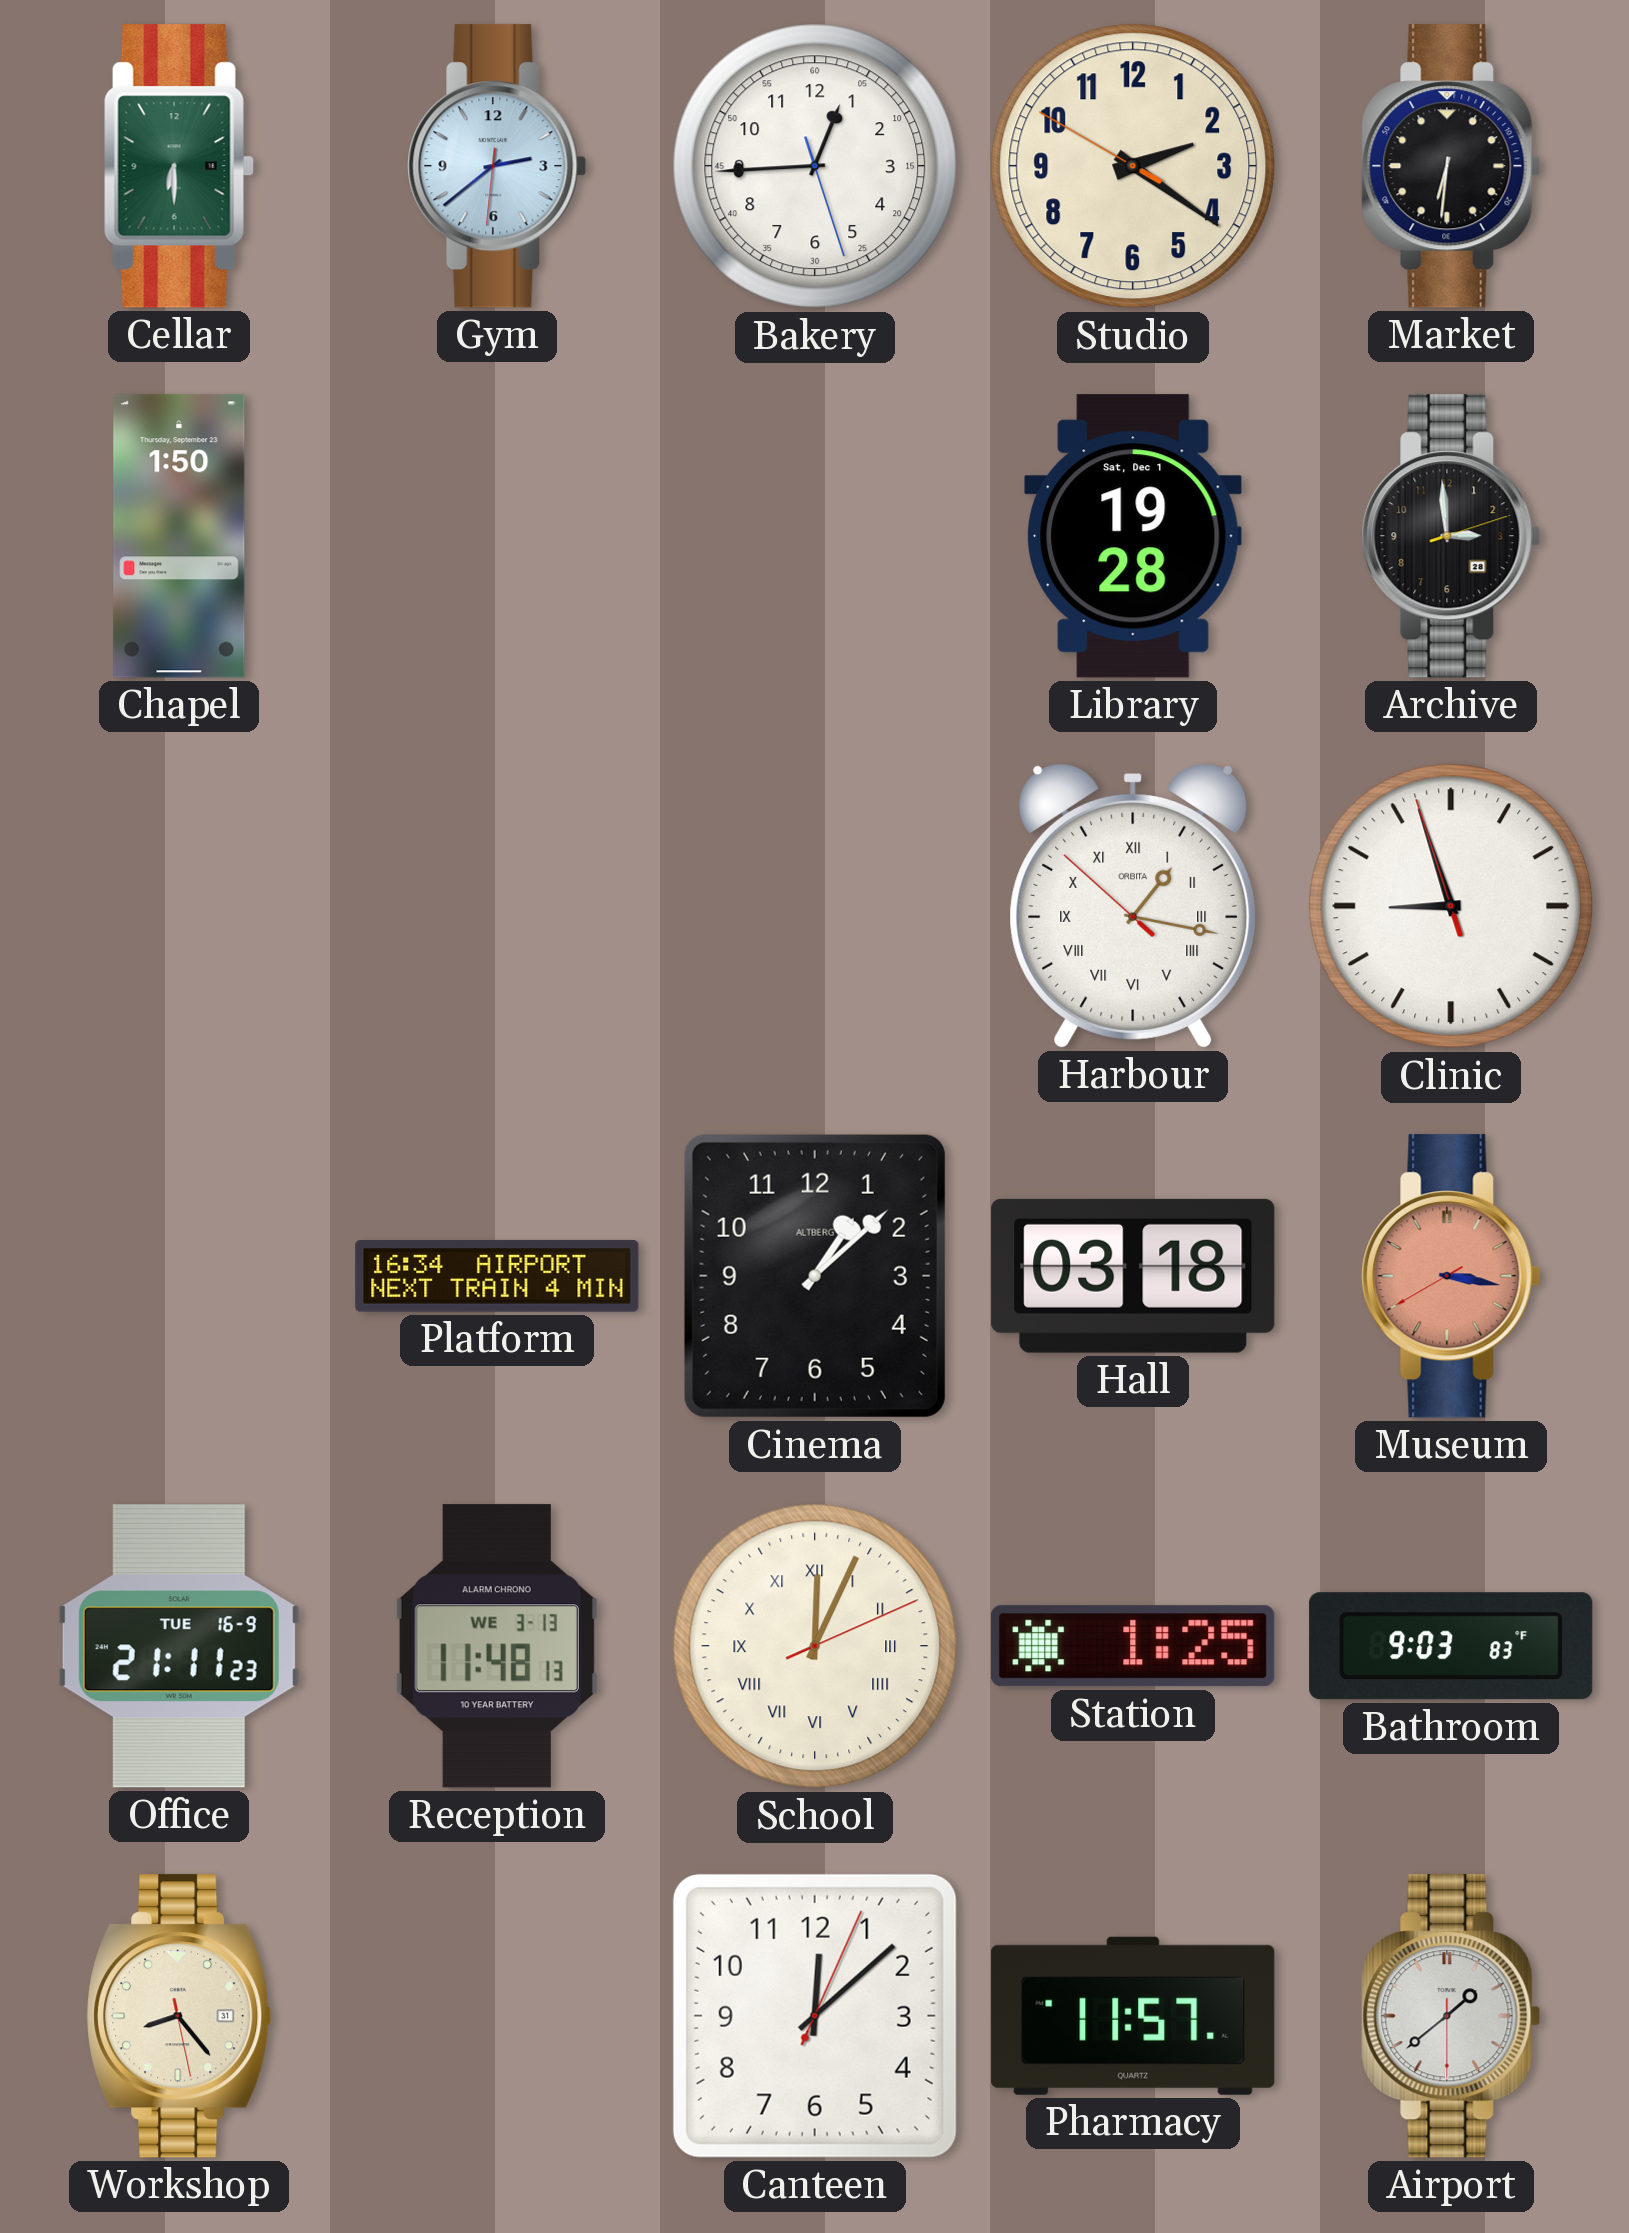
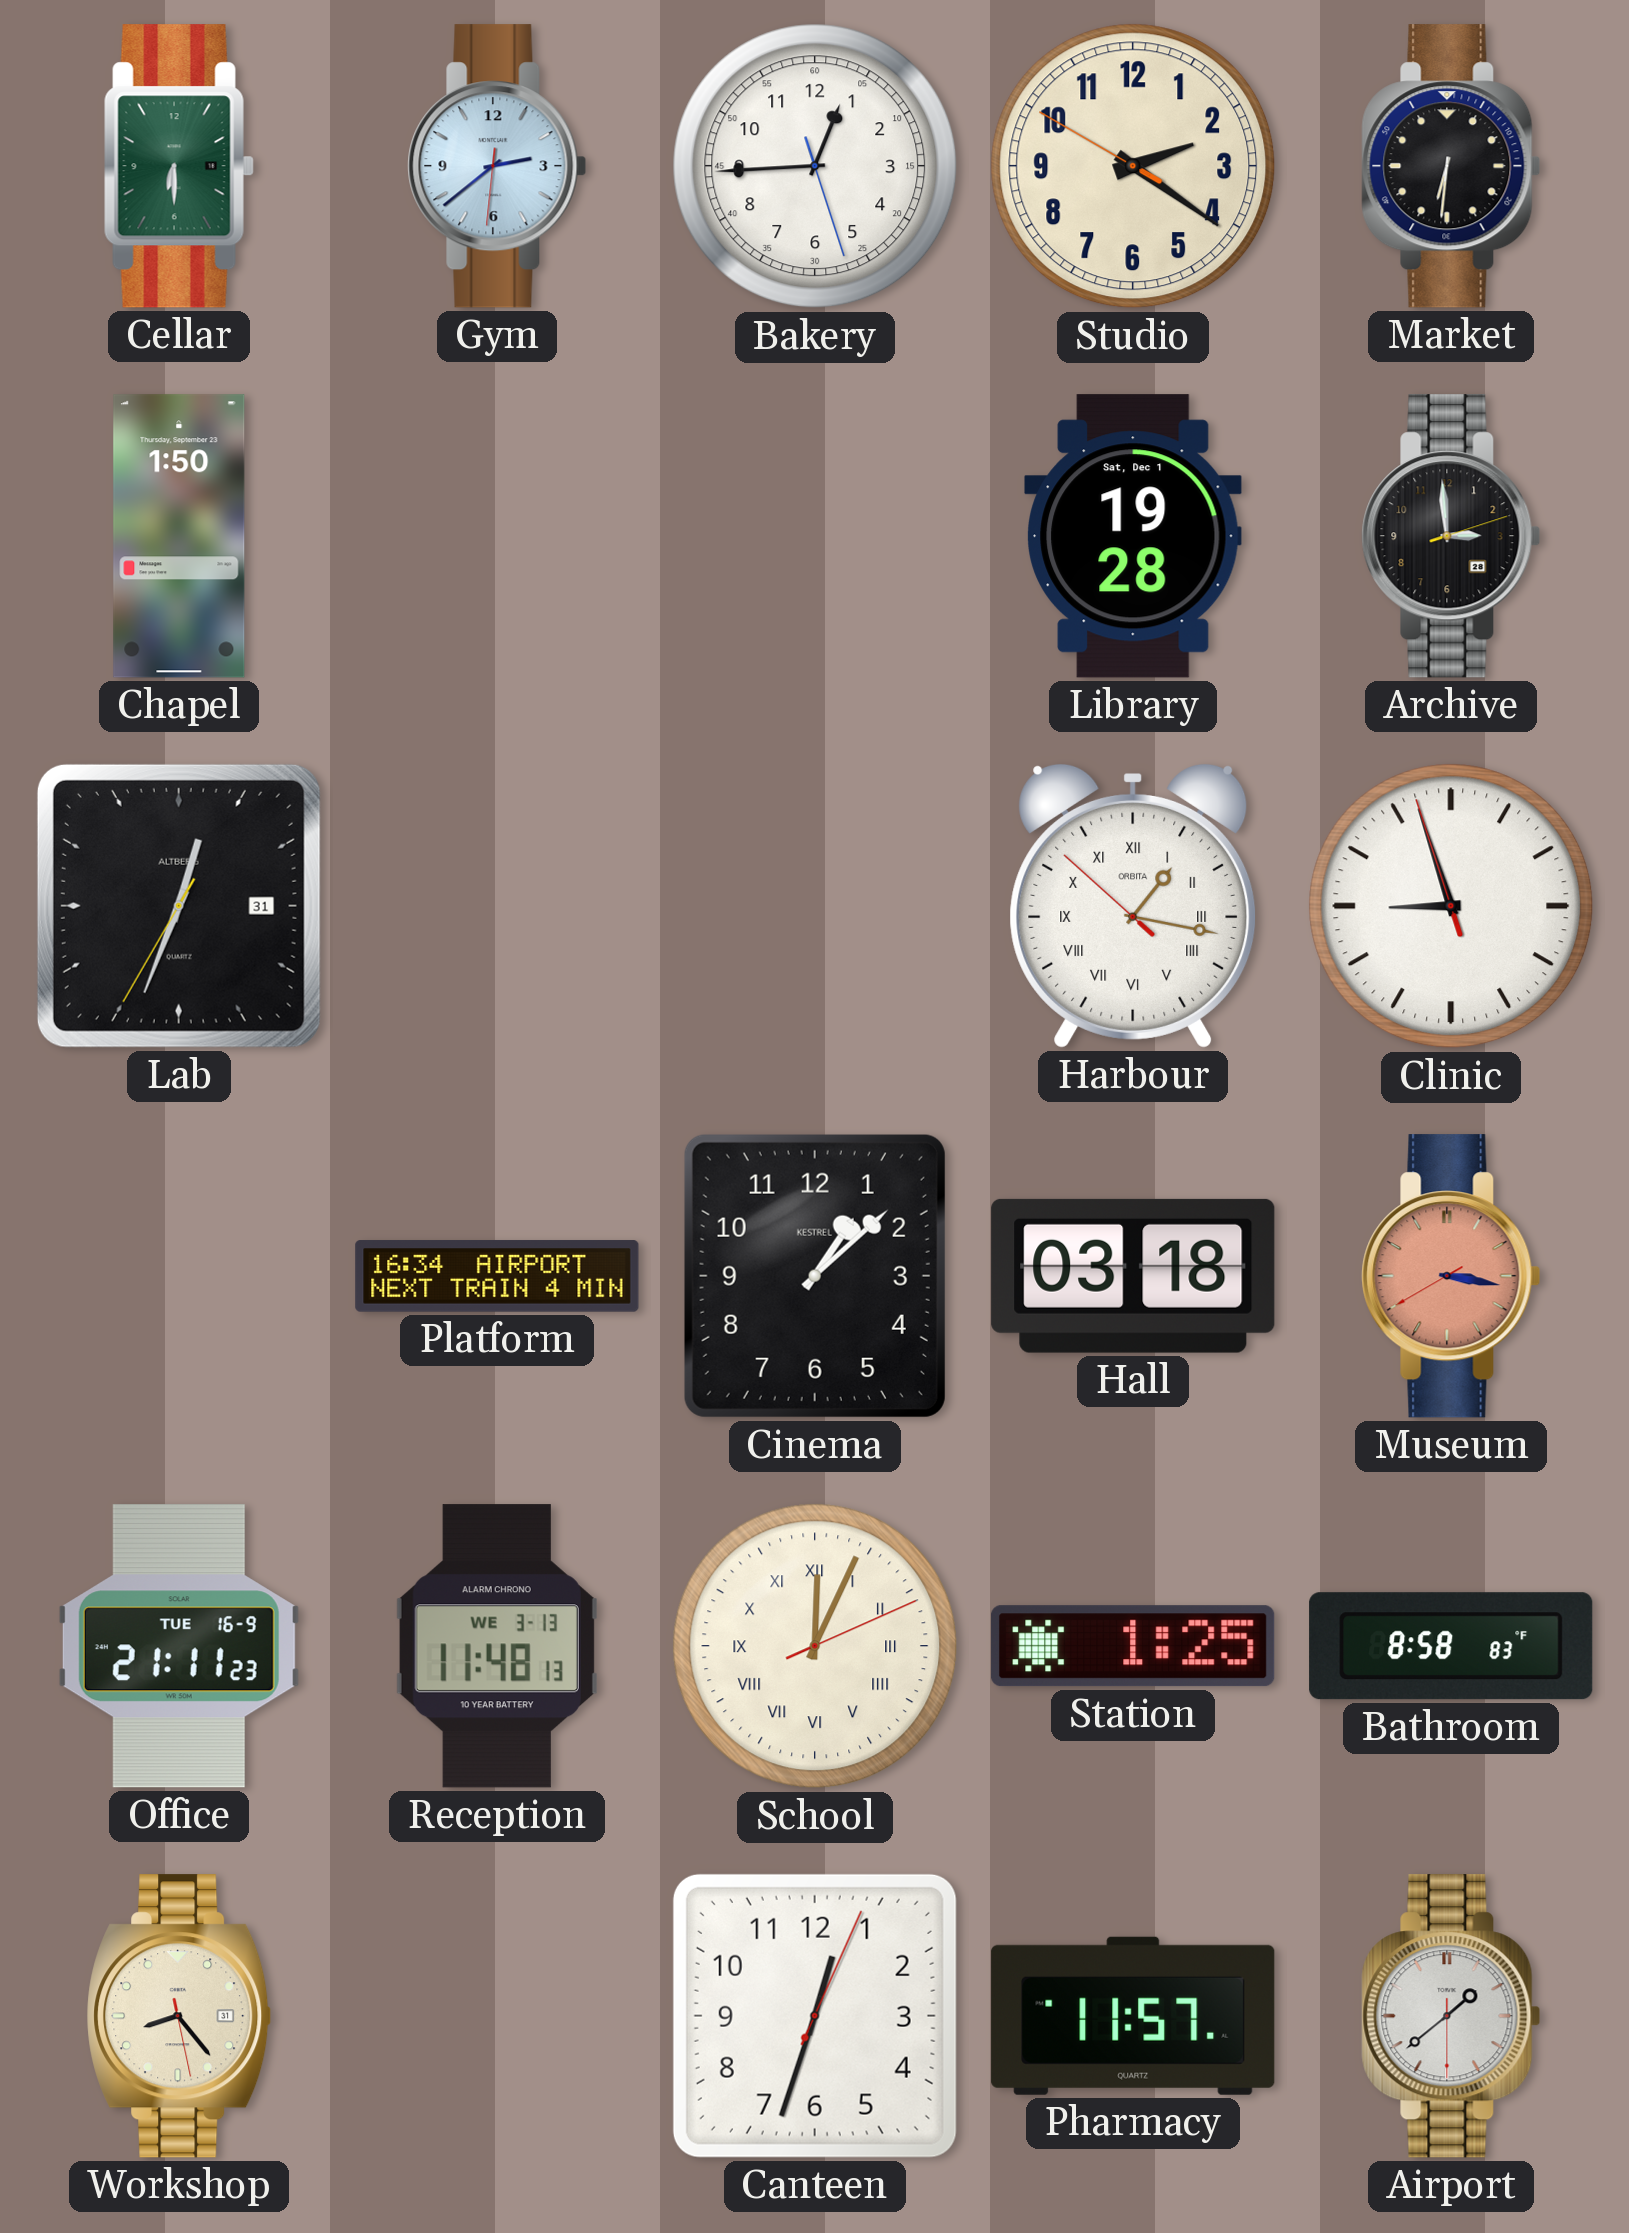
Lab: none -> 12:33 (179, 906)
Cinema brand: ALTBERG -> KESTREL (815, 1276)
Bathroom: 9:03 -> 8:58 (1451, 1646)
Canteen: 12:08 -> 12:33 (815, 2016)
